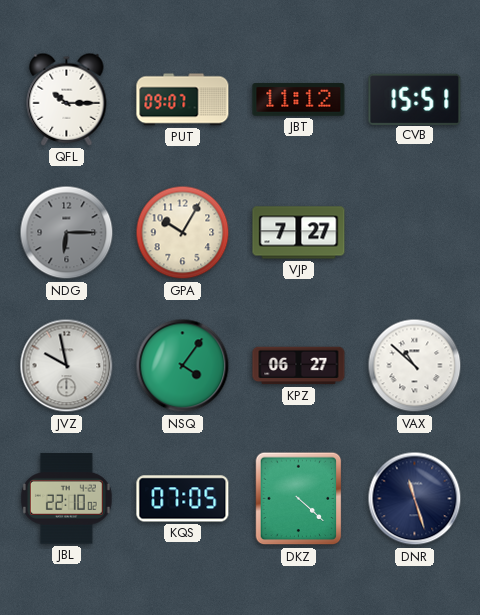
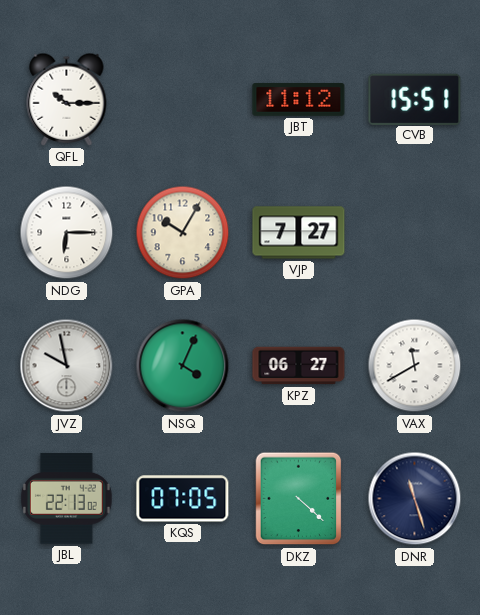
PUT: 09:07 -> none (183, 100)
NDG dial: grey -> white (67, 233)
NSQ: 4:06 -> 4:04 (183, 366)
VAX: 10:52 -> 11:40 (415, 366)
JBL: 22:10 -> 22:13 (67, 499)
